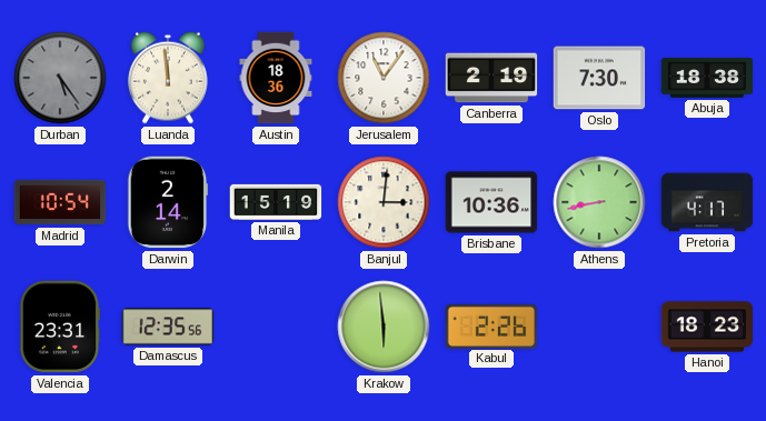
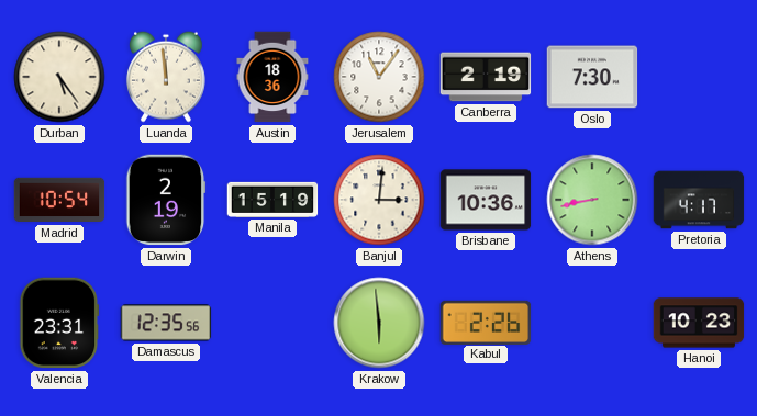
Durban dial: grey -> cream (59, 77)
Abuja: 18:38 -> none (707, 78)
Darwin: 2:14 -> 2:19 (166, 200)
Hanoi: 18:23 -> 10:23 (699, 323)
